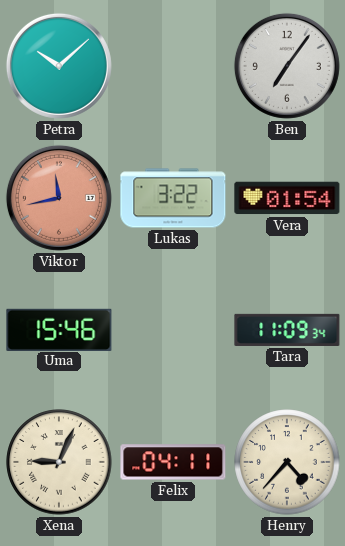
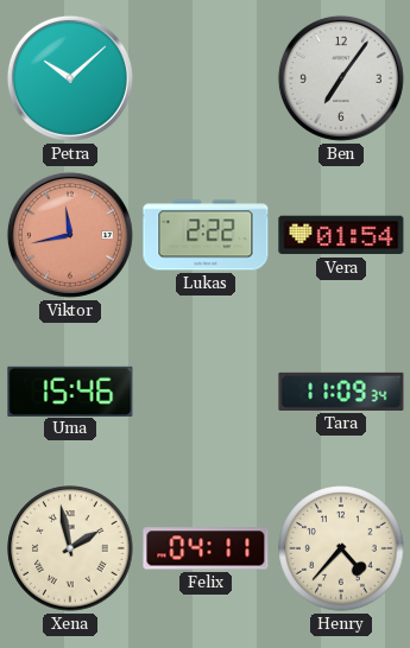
Lukas: 3:22 -> 2:22 (206, 235)
Xena: 9:04 -> 1:58 (70, 548)
